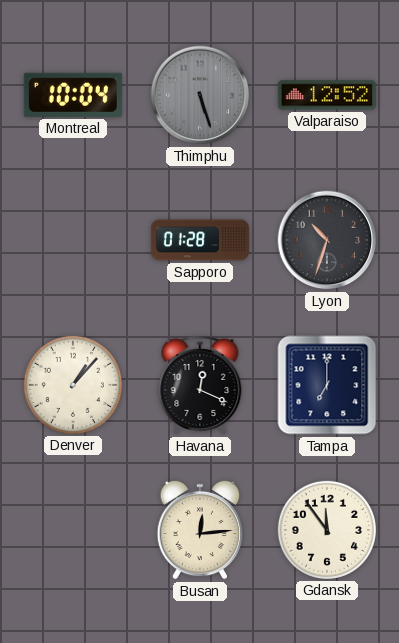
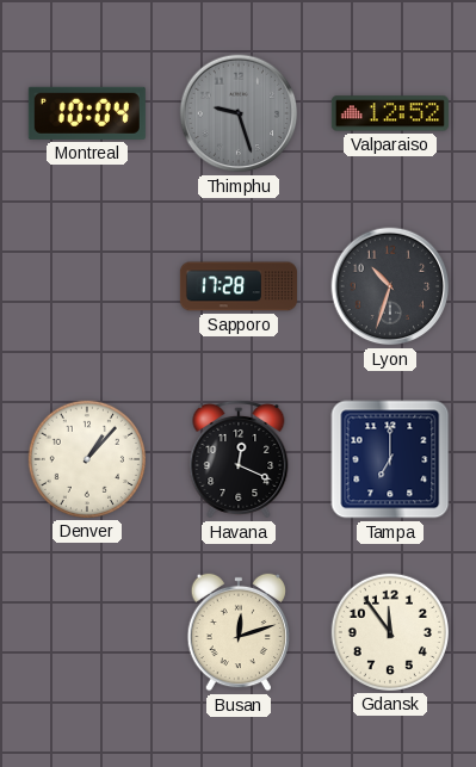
Thimphu: 5:27 -> 9:27 (239, 113)
Sapporo: 01:28 -> 17:28 (239, 286)
Busan: 12:14 -> 12:12 (239, 632)
